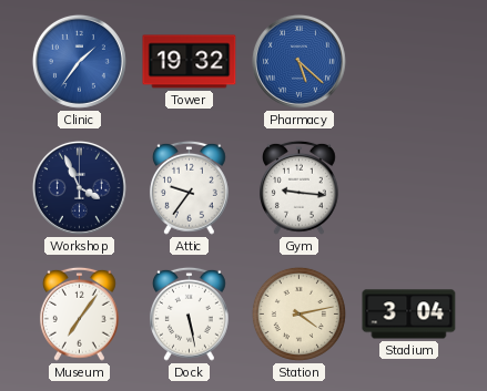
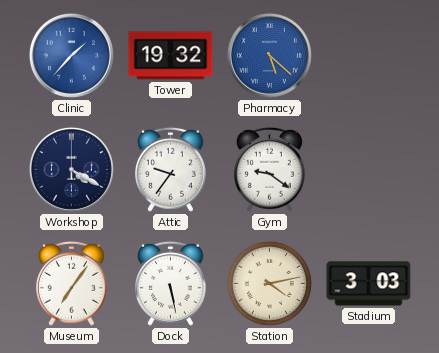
Clinic: 1:36 -> 1:37 (71, 55)
Workshop: 3:56 -> 4:20 (71, 169)
Gym: 9:16 -> 9:21 (269, 169)
Stadium: 3:04 -> 3:03 (369, 284)
